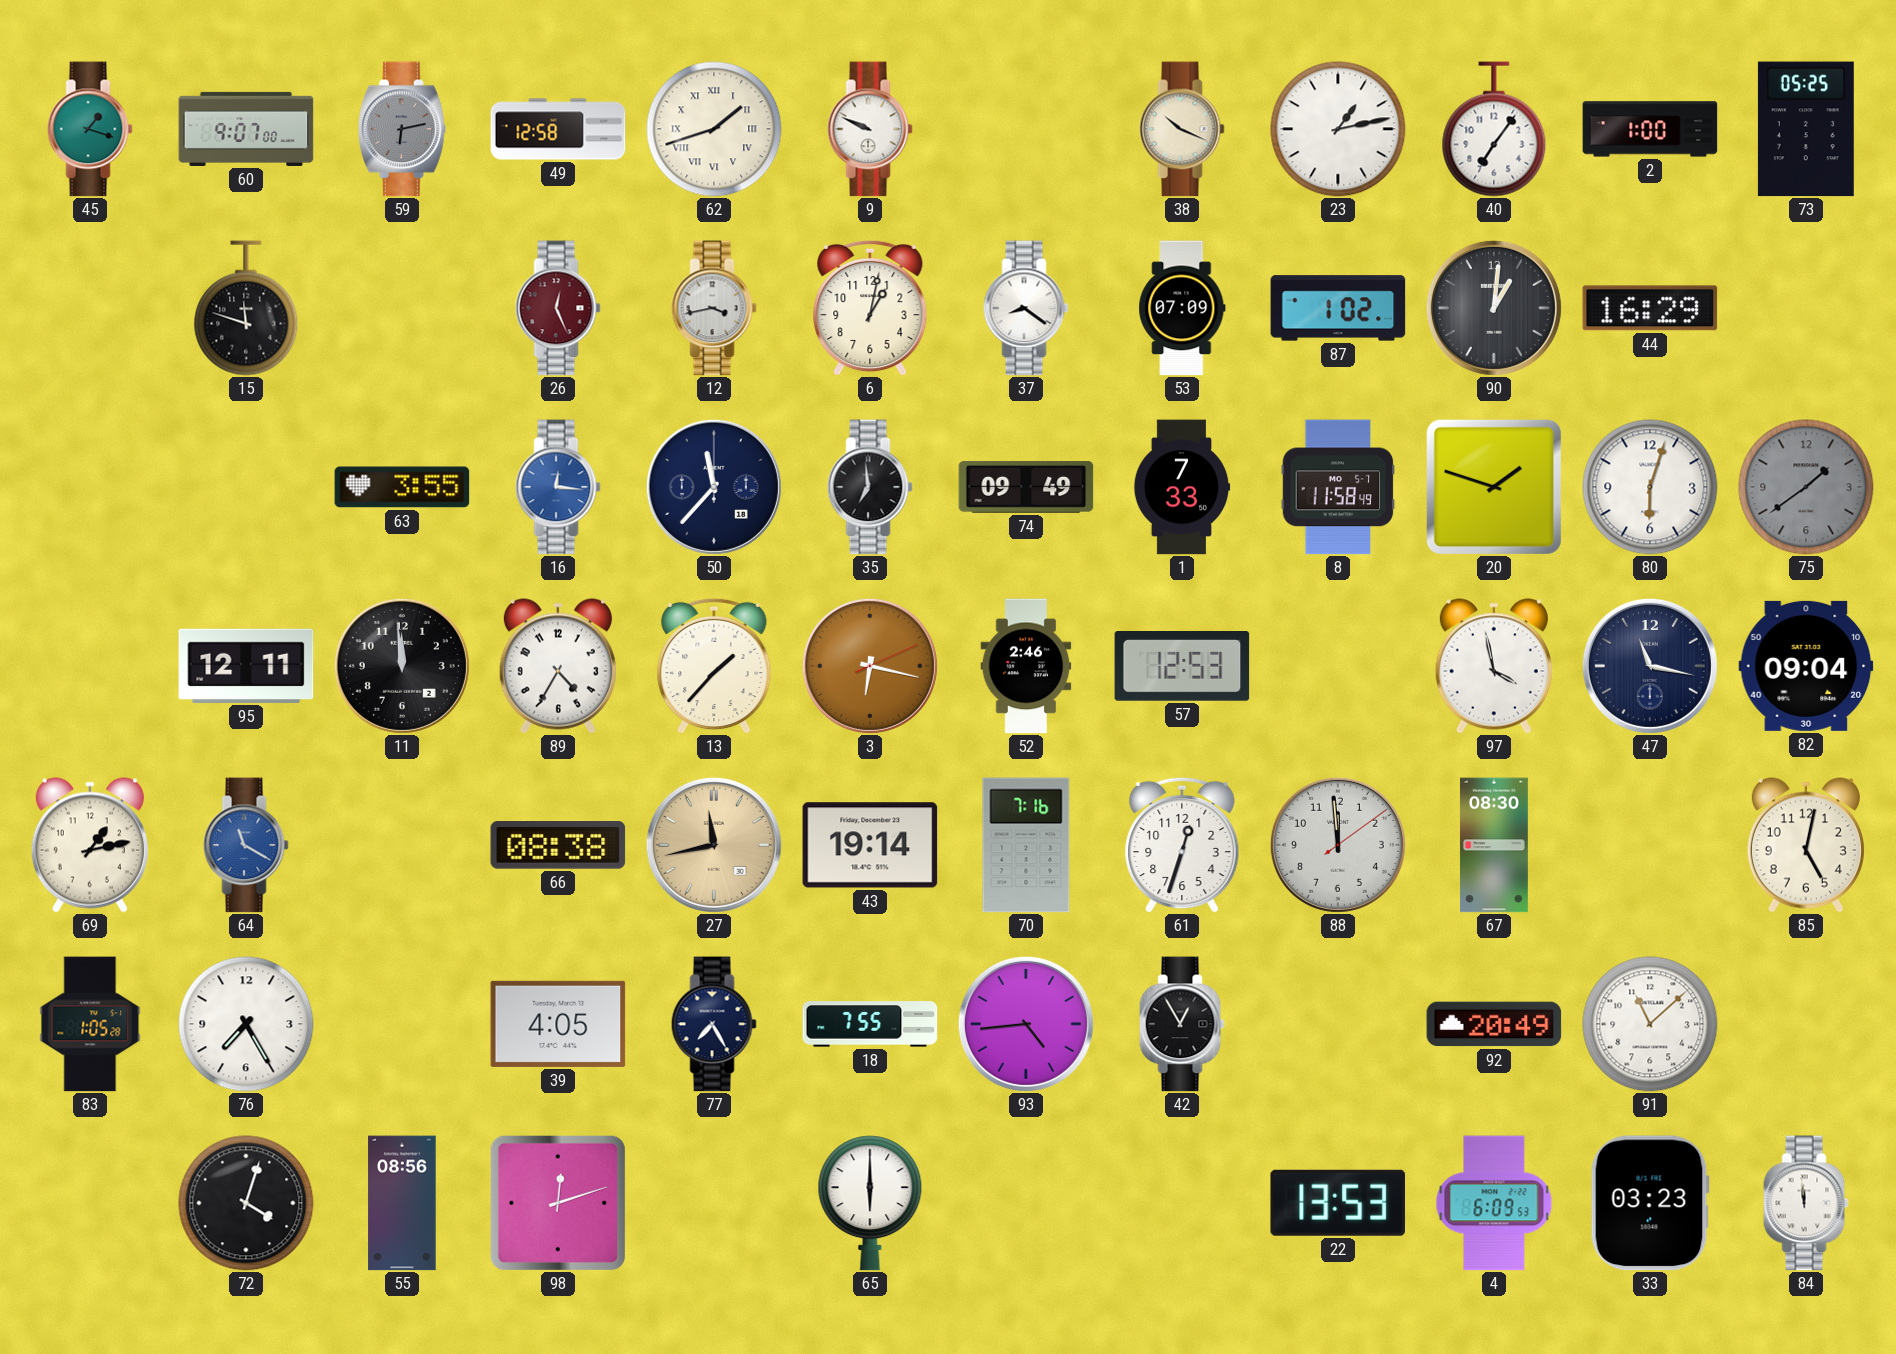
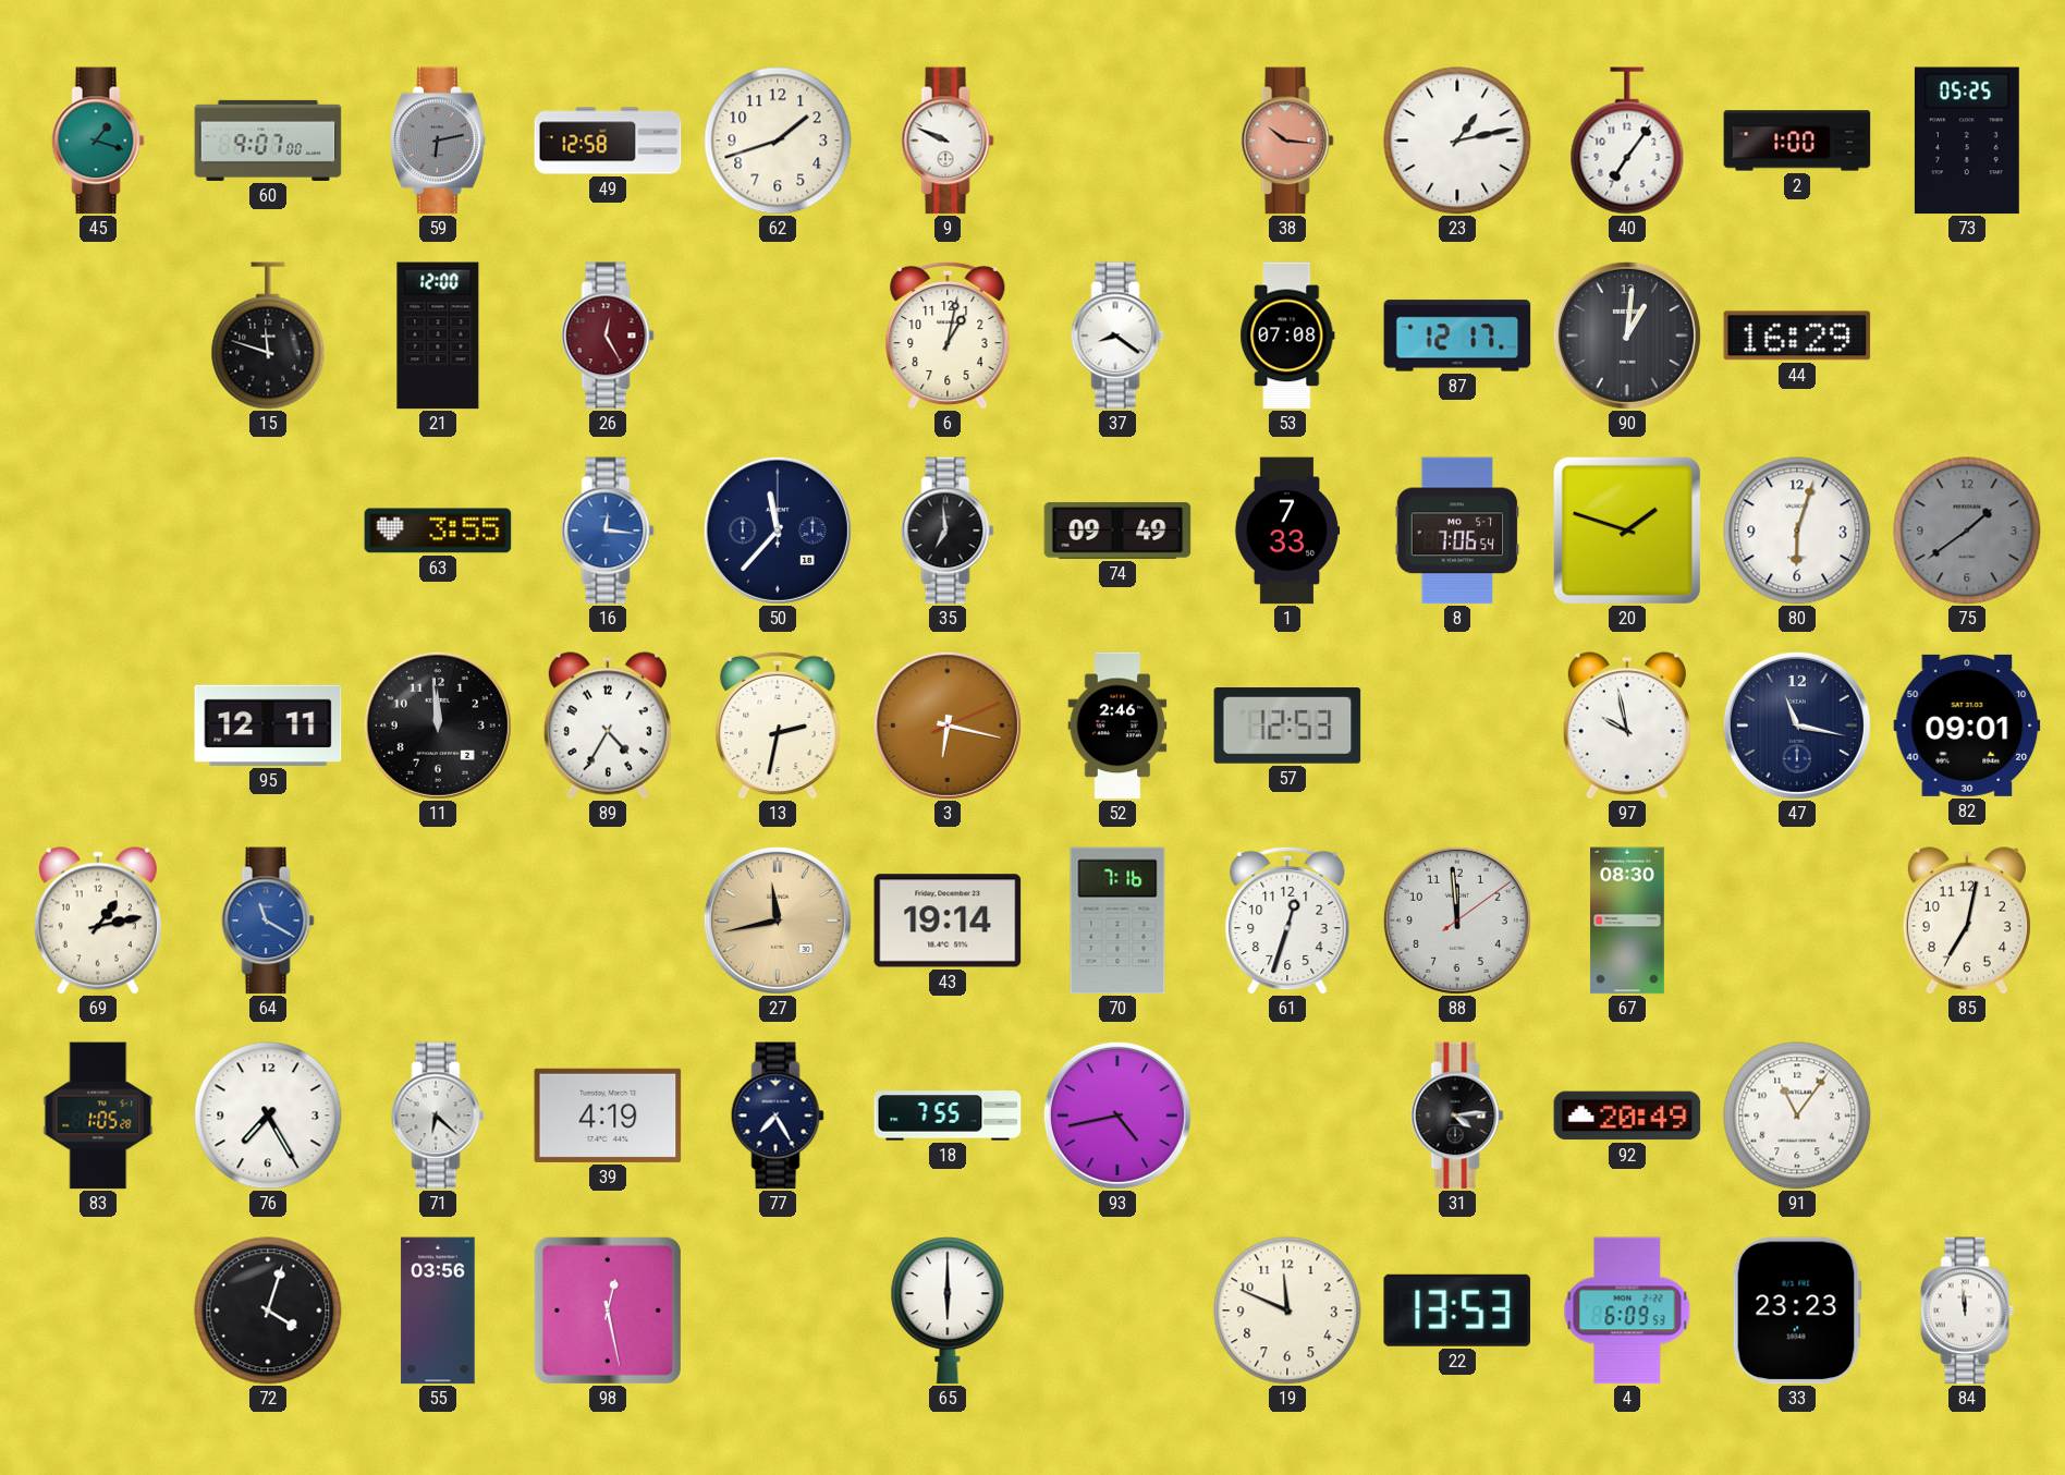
62 numerals: Roman -> Arabic (778, 141)
38: 10:19 -> 10:16 (1287, 141)
38 dial: cream -> salmon (1287, 141)
21: none -> 12:00 (438, 336)
26: 12:26 -> 12:25 (608, 336)
12: 3:43 -> none (714, 308)
53: 07:09 -> 07:08 (1287, 336)
87: 1:02 -> 12:17 (1457, 336)
8: 11:58 -> 7:06 (1457, 531)
13: 1:37 -> 2:32 (778, 726)
97: 3:58 -> 9:58 (1627, 726)
82: 09:04 -> 09:01 (1967, 726)
66: 08:38 -> none (558, 846)
85: 5:02 -> 7:02 (1967, 921)
71: none -> 6:22 (438, 1116)
39: 4:05 -> 4:19 (608, 1116)
93: 4:44 -> 4:43 (1117, 1116)
42: 12:55 -> none (1182, 1024)
31: none -> 4:14 (1457, 1116)
91: 11:08 -> 11:06 (1797, 1116)
55: 08:56 -> 03:56 (438, 1311)
98: 12:12 -> 12:28 (608, 1311)
19: none -> 11:49 (1287, 1311)
33: 03:23 -> 23:23 (1797, 1311)
